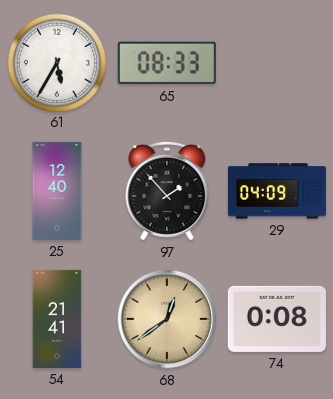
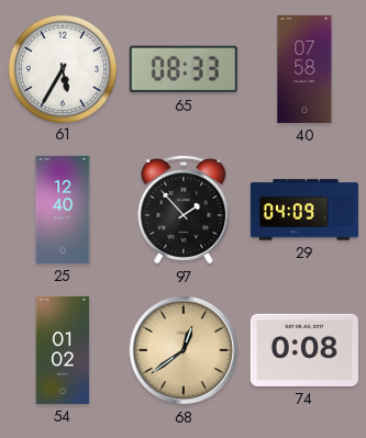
40: none -> 07:58 (304, 69)
54: 21:41 -> 01:02 (63, 350)
